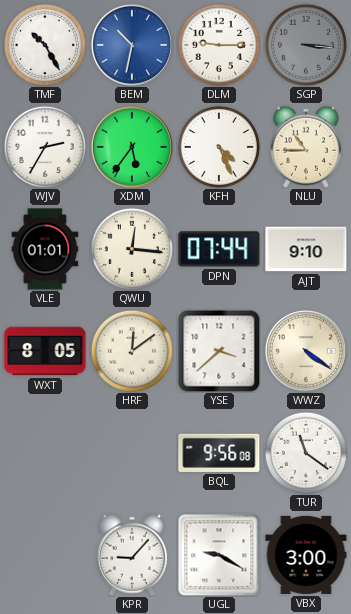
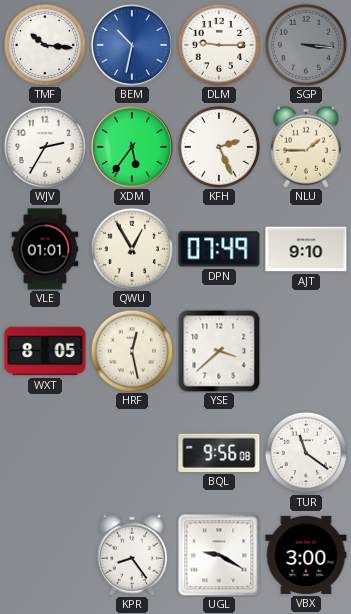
TMF: 10:25 -> 10:16 (45, 45)
KFH: 4:26 -> 2:26 (219, 147)
NLU: 10:45 -> 1:45 (306, 147)
QWU: 12:16 -> 12:55 (132, 249)
DPN: 07:44 -> 07:49 (219, 249)
HRF: 12:09 -> 12:28 (132, 351)
WWZ: 4:21 -> none (306, 351)
KPR: 9:07 -> 8:24 (132, 555)
